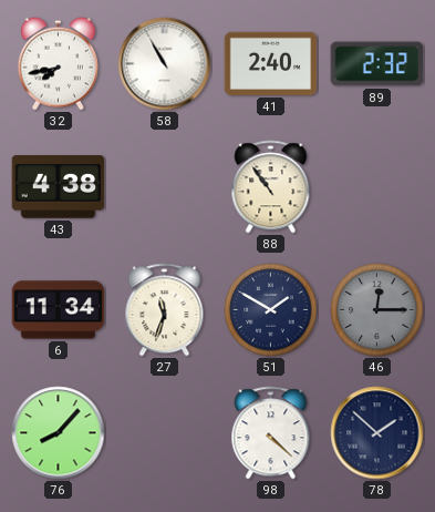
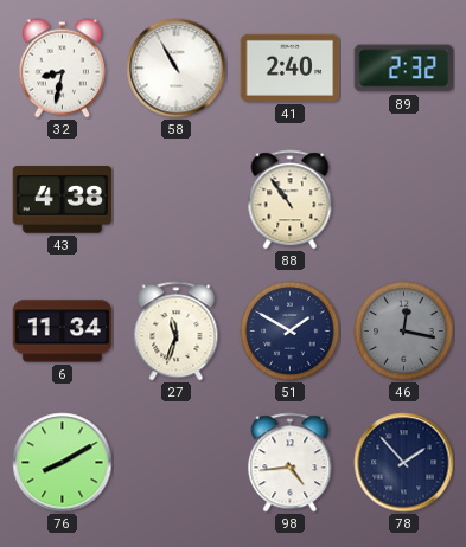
32: 7:43 -> 8:32 (62, 69)
46: 12:15 -> 12:17 (404, 332)
76: 8:07 -> 8:10 (63, 463)
98: 4:22 -> 4:44 (291, 463)
78: 1:52 -> 1:53 (404, 463)
